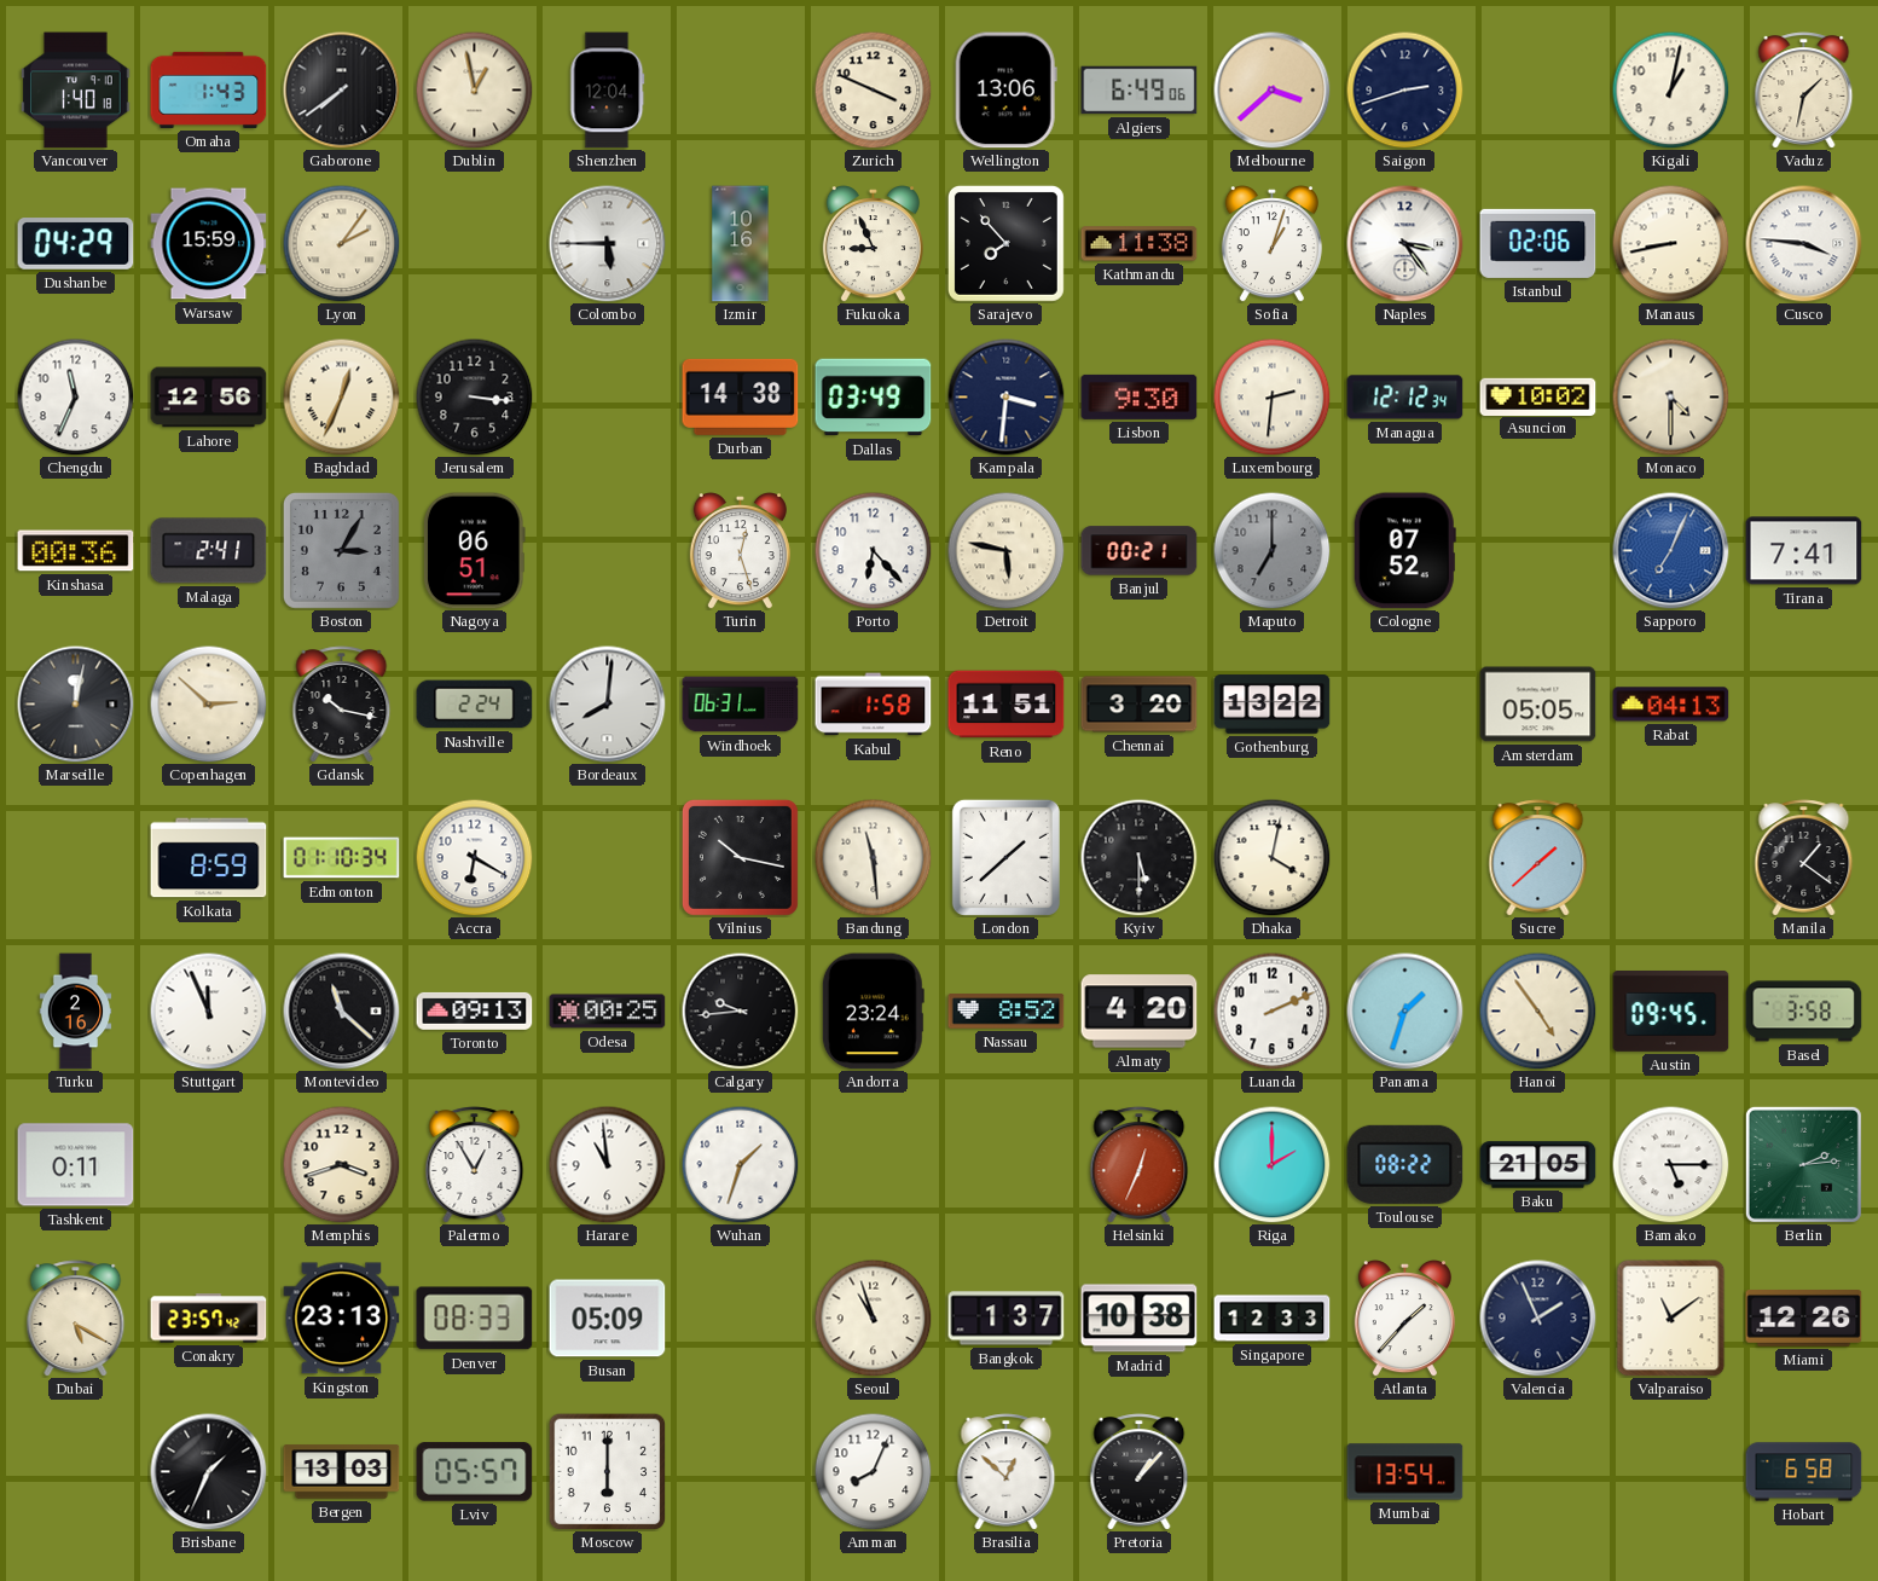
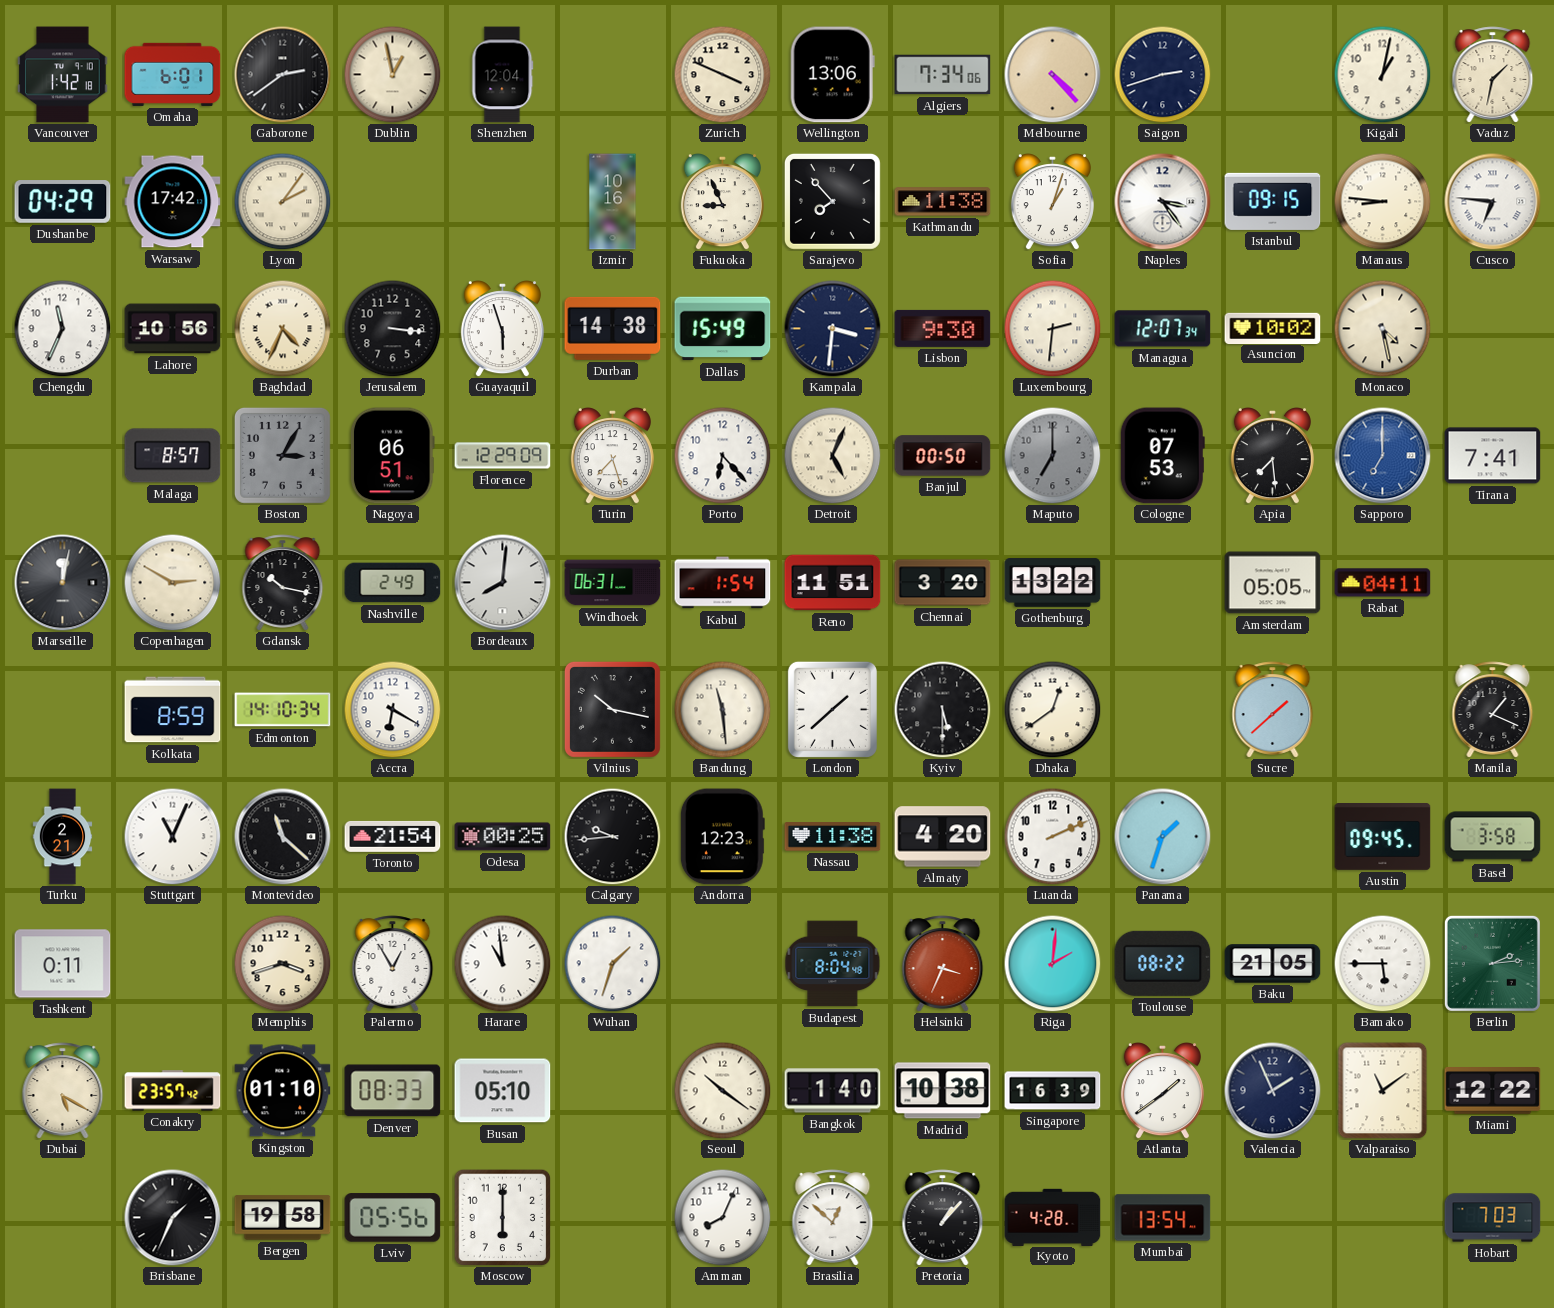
Vancouver: 1:40 -> 1:42 (63, 75)
Omaha: 1:43 -> 6:01 (173, 74)
Gaborone: 7:39 -> 2:39 (283, 75)
Algiers: 6:49 -> 7:34 (943, 75)
Melbourne: 3:38 -> 4:23 (1053, 75)
Warsaw: 15:59 -> 17:42 (173, 202)
Colombo: 5:45 -> none (608, 244)
Istanbul: 02:06 -> 09:15 (1273, 201)
Manaus: 8:43 -> 8:46 (1382, 201)
Cusco: 3:46 -> 6:46 (1493, 202)
Lahore: 12:56 -> 10:56 (173, 329)
Baghdad: 12:34 -> 4:34 (282, 328)
Guayaquil: none -> 5:57 (502, 329)
Dallas: 03:49 -> 15:49 (723, 329)
Managua: 12:12 -> 12:07 (1163, 329)
Monaco: 4:30 -> 4:28 (1382, 328)
Kinshasa: 00:36 -> none (76, 551)
Malaga: 2:41 -> 8:57 (173, 456)
Florence: none -> 12:29 (503, 456)
Turin: 12:27 -> 7:27 (612, 456)
Detroit: 5:47 -> 5:04 (832, 455)
Banjul: 00:21 -> 00:50 (943, 456)
Cologne: 07:52 -> 07:53 (1162, 456)
Apia: none -> 7:29 (1272, 456)
Sapporo: 7:04 -> 7:00 (1383, 456)
Copenhagen: 2:52 -> 2:50 (172, 582)
Nashville: 2:24 -> 2:49 (393, 583)
Kabul: 1:58 -> 1:54 (723, 583)
Rabat: 04:13 -> 04:11 (1383, 583)
Edmonton: 01:10 -> 14:10 (283, 710)
Dhaka: 4:02 -> 12:39 (1052, 709)
Manila: 1:21 -> 1:19 (1493, 710)
Turku: 2:16 -> 2:21 (63, 837)
Stuttgart: 11:56 -> 11:04 (172, 836)
Toronto: 09:13 -> 21:54 (393, 836)
Andorra: 23:24 -> 12:23 (722, 837)
Nassau: 8:52 -> 11:38 (833, 837)
Hanoi: 4:54 -> none (1537, 1010)
Budapest: none -> 8:04 (833, 964)
Helsinki: 12:34 -> 3:34 (943, 964)
Riga: 2:00 -> 2:01 (1052, 963)
Bamako: 5:15 -> 5:45 (1382, 963)
Kingston: 23:13 -> 01:10 (283, 1091)
Busan: 05:09 -> 05:10 (503, 1091)
Seoul: 10:57 -> 10:21 (722, 1090)
Bangkok: 1:37 -> 1:40 (833, 1091)
Singapore: 12:33 -> 16:39 (1053, 1091)
Atlanta: 1:37 -> 1:39 (1162, 1091)
Miami: 12:26 -> 12:22 (1493, 1091)
Bergen: 13:03 -> 19:58 (283, 1218)
Lviv: 05:57 -> 05:56 (393, 1218)
Kyoto: none -> 4:28 (1053, 1217)
Hobart: 6:58 -> 7:03 (1493, 1218)
